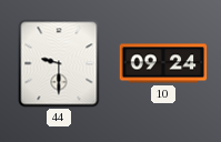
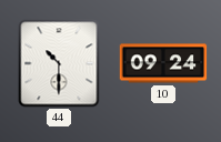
44: 9:30 -> 10:30 (59, 63)
